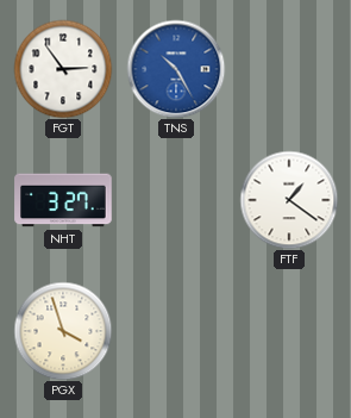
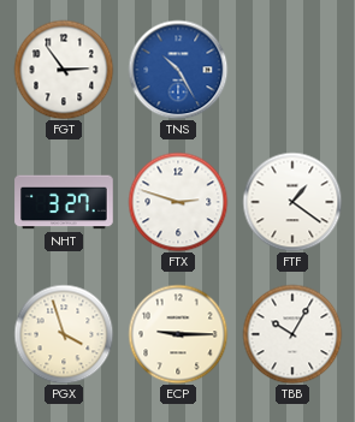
FTX: none -> 2:48 (178, 202)
ECP: none -> 9:15 (178, 334)
TBB: none -> 10:05 (292, 334)
